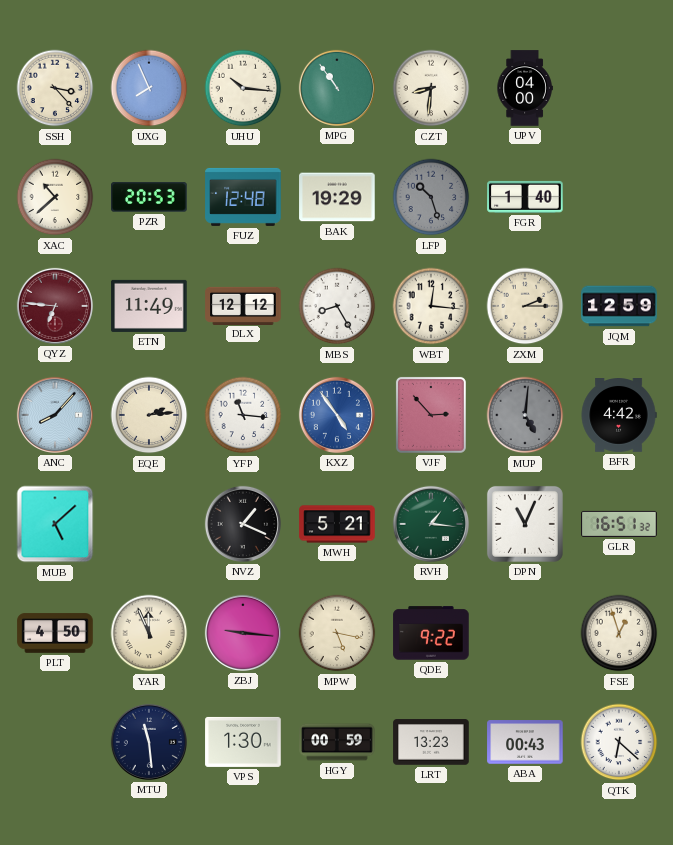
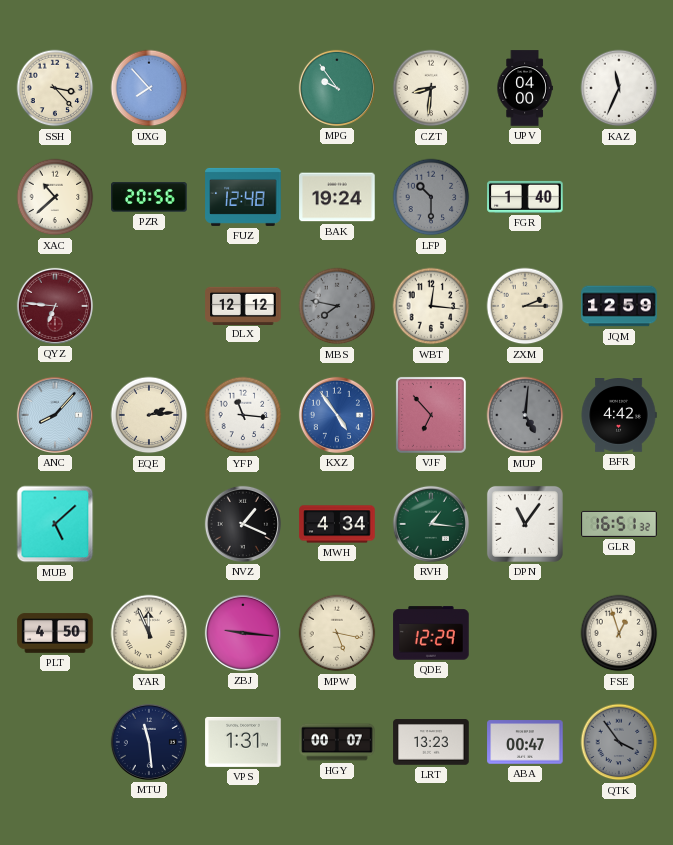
UXG: 7:56 -> 7:53 (149, 88)
UHU: 10:16 -> none (243, 88)
MPG: 10:54 -> 9:54 (337, 88)
KAZ: none -> 11:34 (619, 88)
PZR: 20:53 -> 20:56 (149, 197)
BAK: 19:29 -> 19:24 (337, 197)
LFP: 10:27 -> 10:30 (431, 197)
ETN: 11:49 -> none (149, 306)
MBS: 8:25 -> 7:47 (337, 306)
MBS dial: white -> grey (337, 306)
VJF: 2:53 -> 6:53 (431, 415)
MWH: 5:21 -> 4:34 (337, 524)
DPN: 11:04 -> 11:06 (525, 524)
QDE: 9:22 -> 12:29 (431, 633)
VPS: 1:30 -> 1:31 (243, 742)
HGY: 00:59 -> 00:07 (337, 742)
ABA: 00:43 -> 00:47 (525, 742)
QTK: 6:22 -> 3:54 (619, 742)
QTK dial: white -> grey (619, 742)
